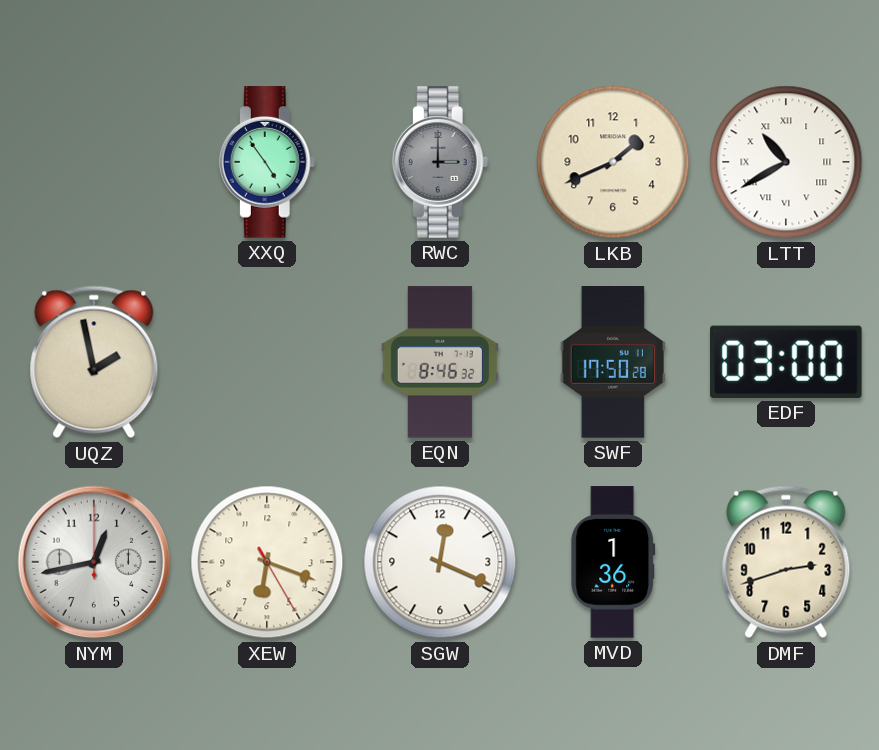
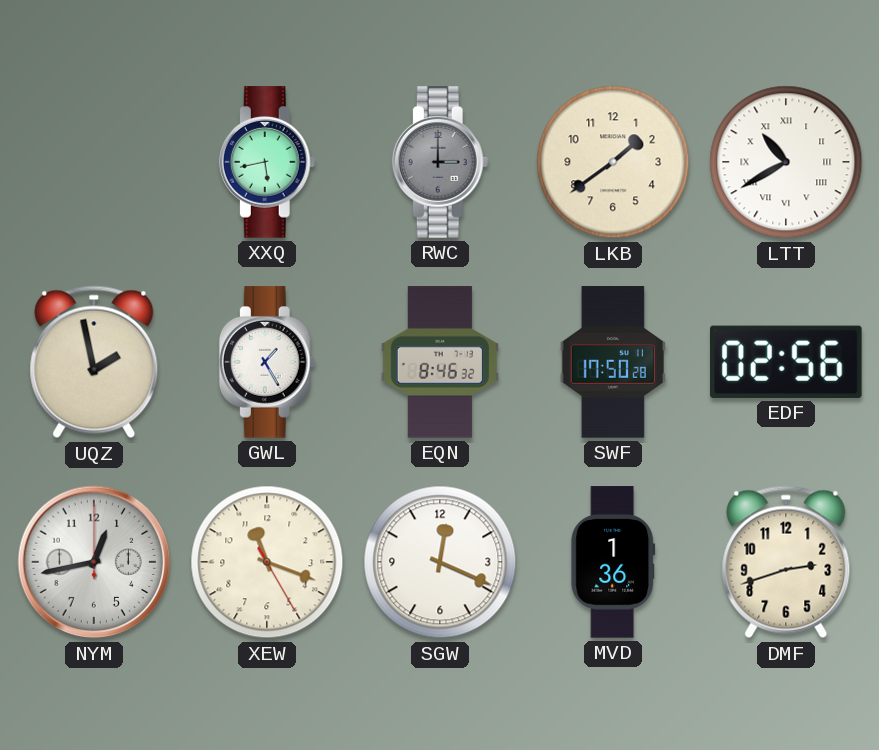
XXQ: 4:54 -> 5:43 (267, 162)
LKB: 1:41 -> 1:39 (613, 162)
GWL: none -> 1:25 (267, 362)
EDF: 03:00 -> 02:56 (787, 362)
XEW: 6:18 -> 11:18 (267, 562)
